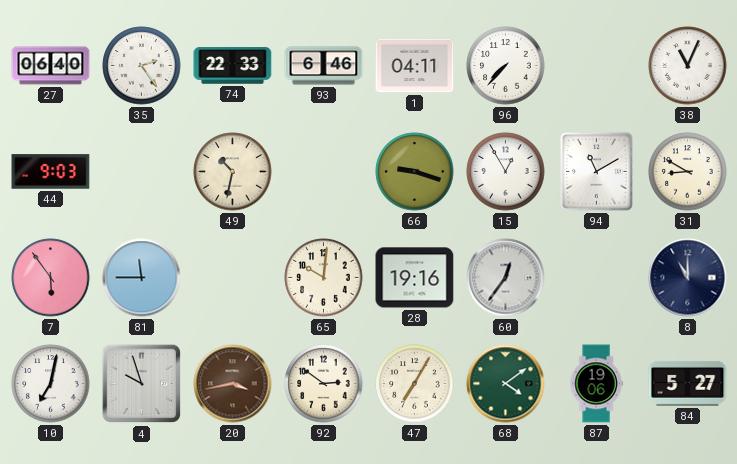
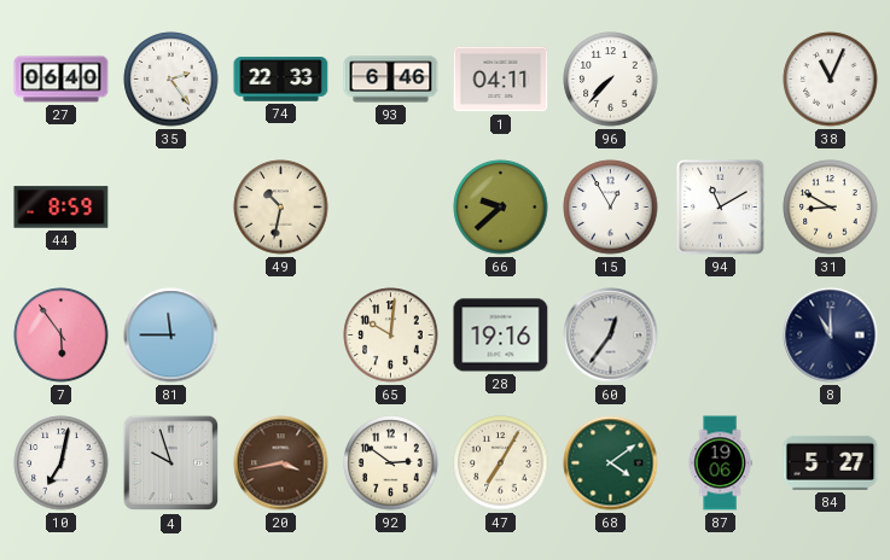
44: 9:03 -> 8:59 (62, 208)
66: 9:18 -> 9:38 (501, 208)
